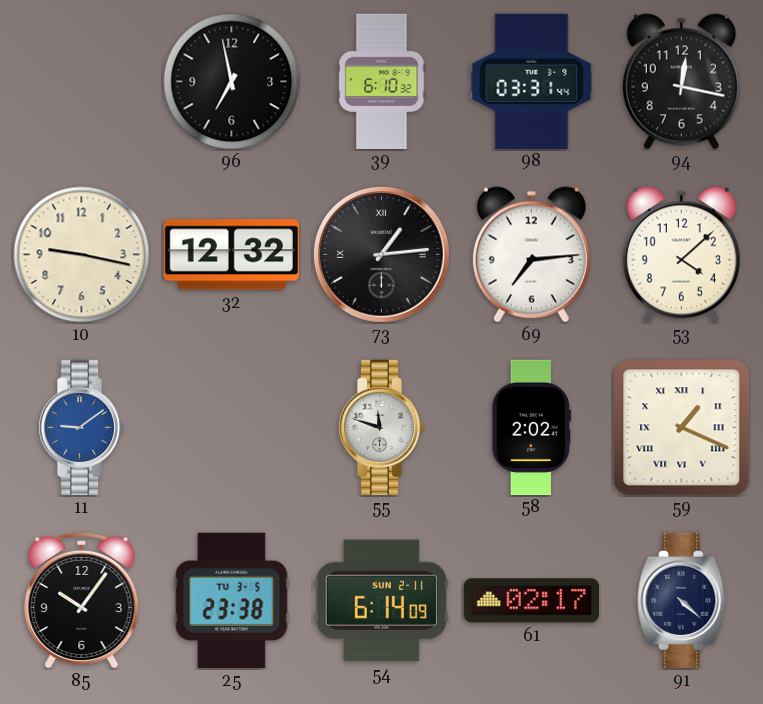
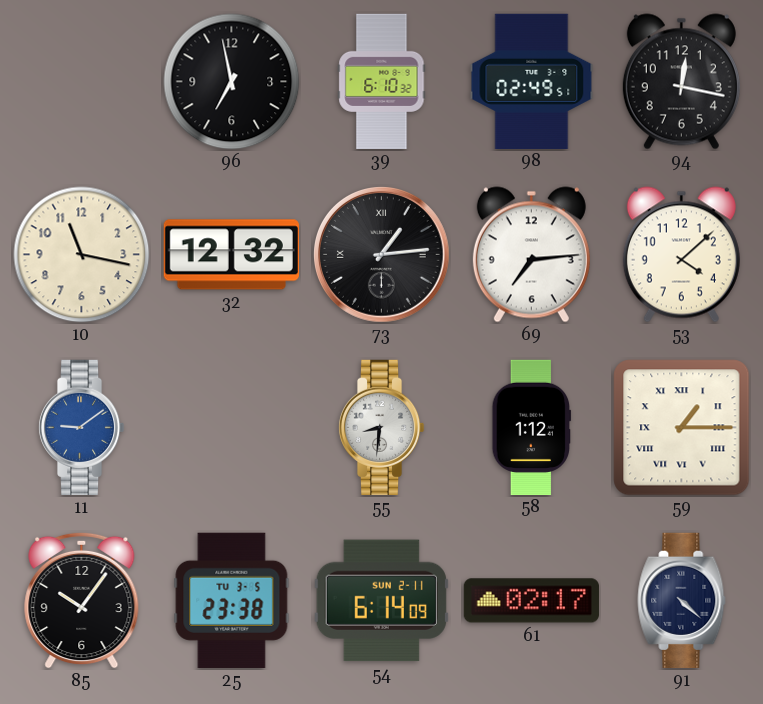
98: 03:31 -> 02:49 (532, 81)
10: 9:17 -> 11:17 (82, 255)
55: 11:48 -> 8:31 (381, 427)
58: 2:02 -> 1:12 (532, 427)
59: 1:19 -> 1:15 (682, 428)
